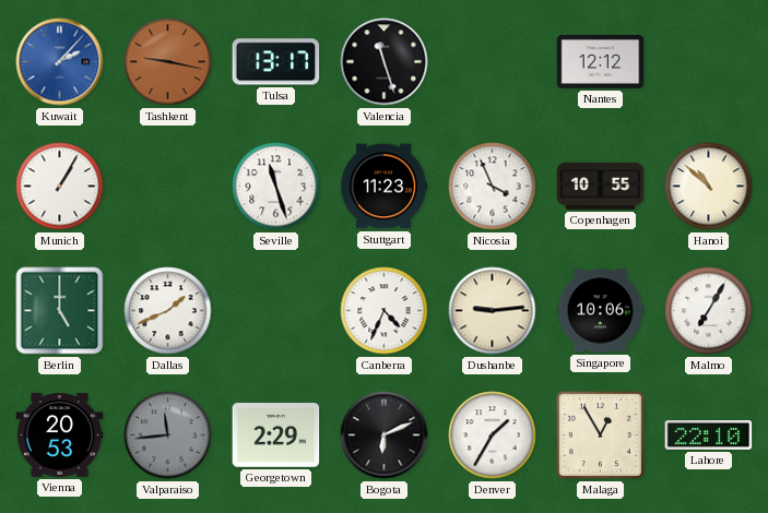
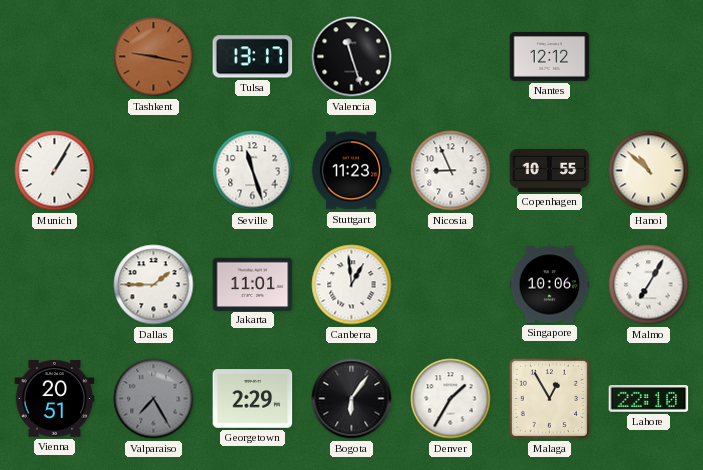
Kuwait: 2:07 -> none (60, 62)
Nicosia: 3:56 -> 8:56 (451, 171)
Berlin: 5:00 -> none (60, 311)
Dallas: 1:41 -> 1:45 (154, 285)
Jakarta: none -> 11:01 (253, 284)
Canberra: 4:34 -> 12:59 (352, 285)
Dushanbe: 9:14 -> none (493, 311)
Vienna: 20:53 -> 20:51 (55, 399)
Valparaiso: 11:44 -> 7:25 (154, 399)
Bogota: 6:11 -> 6:06 (352, 399)
